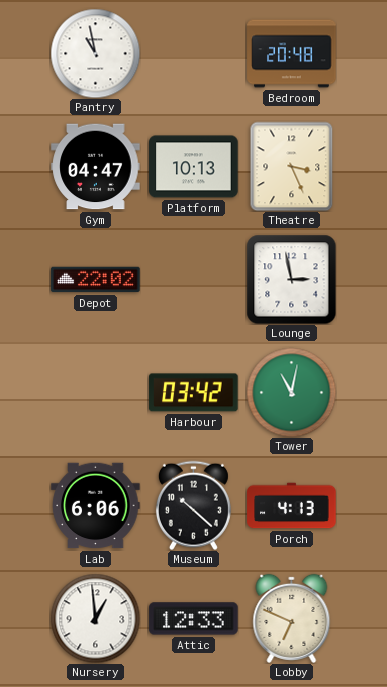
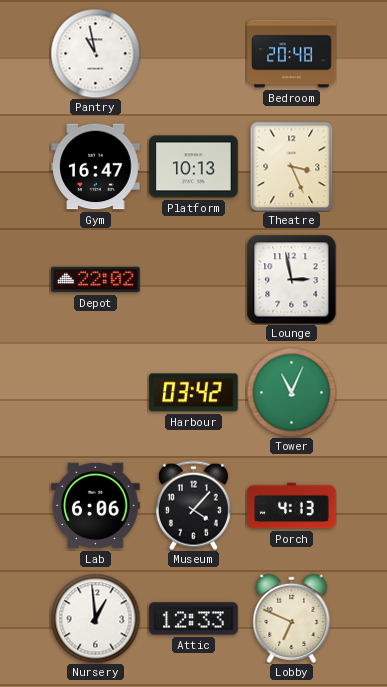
Gym: 04:47 -> 16:47 (96, 167)
Tower: 11:02 -> 11:04 (291, 392)
Museum: 10:22 -> 4:07 (193, 505)
